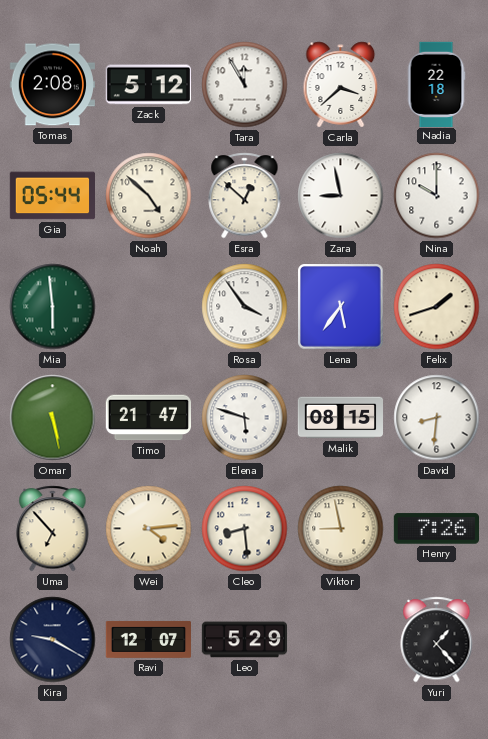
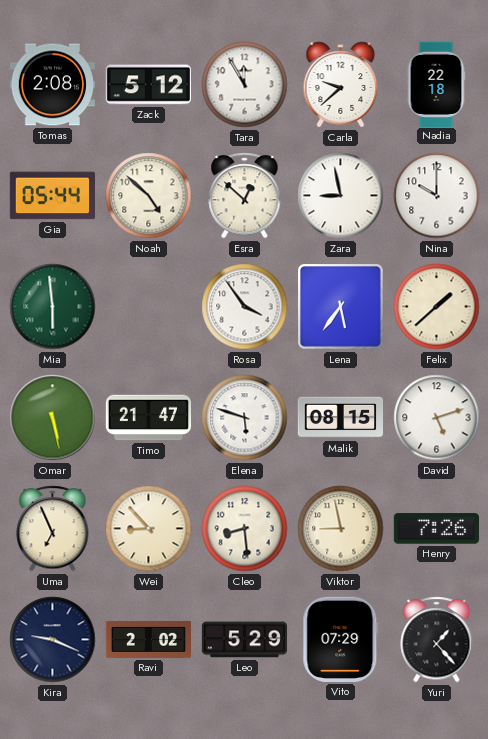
Carla: 3:38 -> 9:38 (341, 85)
Felix: 1:42 -> 1:38 (437, 307)
David: 8:31 -> 5:12 (437, 418)
Uma: 6:53 -> 6:56 (53, 529)
Wei: 4:14 -> 8:53 (149, 529)
Kira: 9:20 -> 9:19 (53, 640)
Ravi: 12:07 -> 2:02 (148, 639)
Vito: none -> 07:29 (341, 639)
